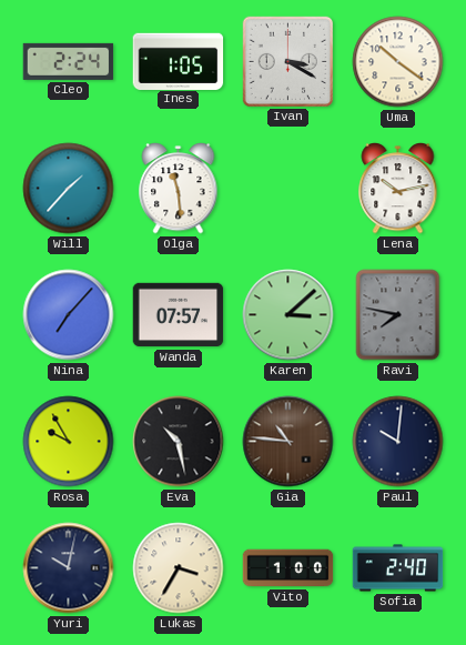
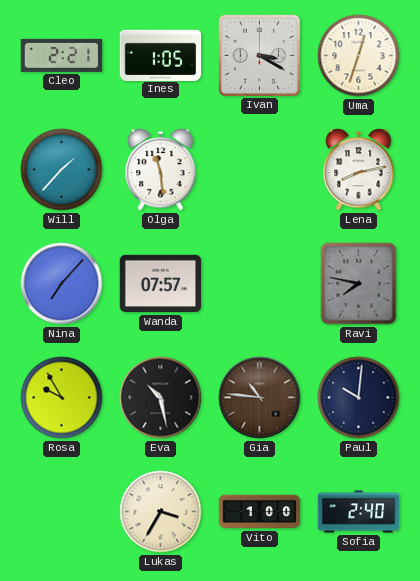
Cleo: 2:24 -> 2:21 (62, 55)
Uma: 10:21 -> 12:33 (359, 56)
Lena: 10:13 -> 8:13 (359, 170)
Karen: 3:08 -> none (288, 315)
Yuri: 10:02 -> none (69, 568)
